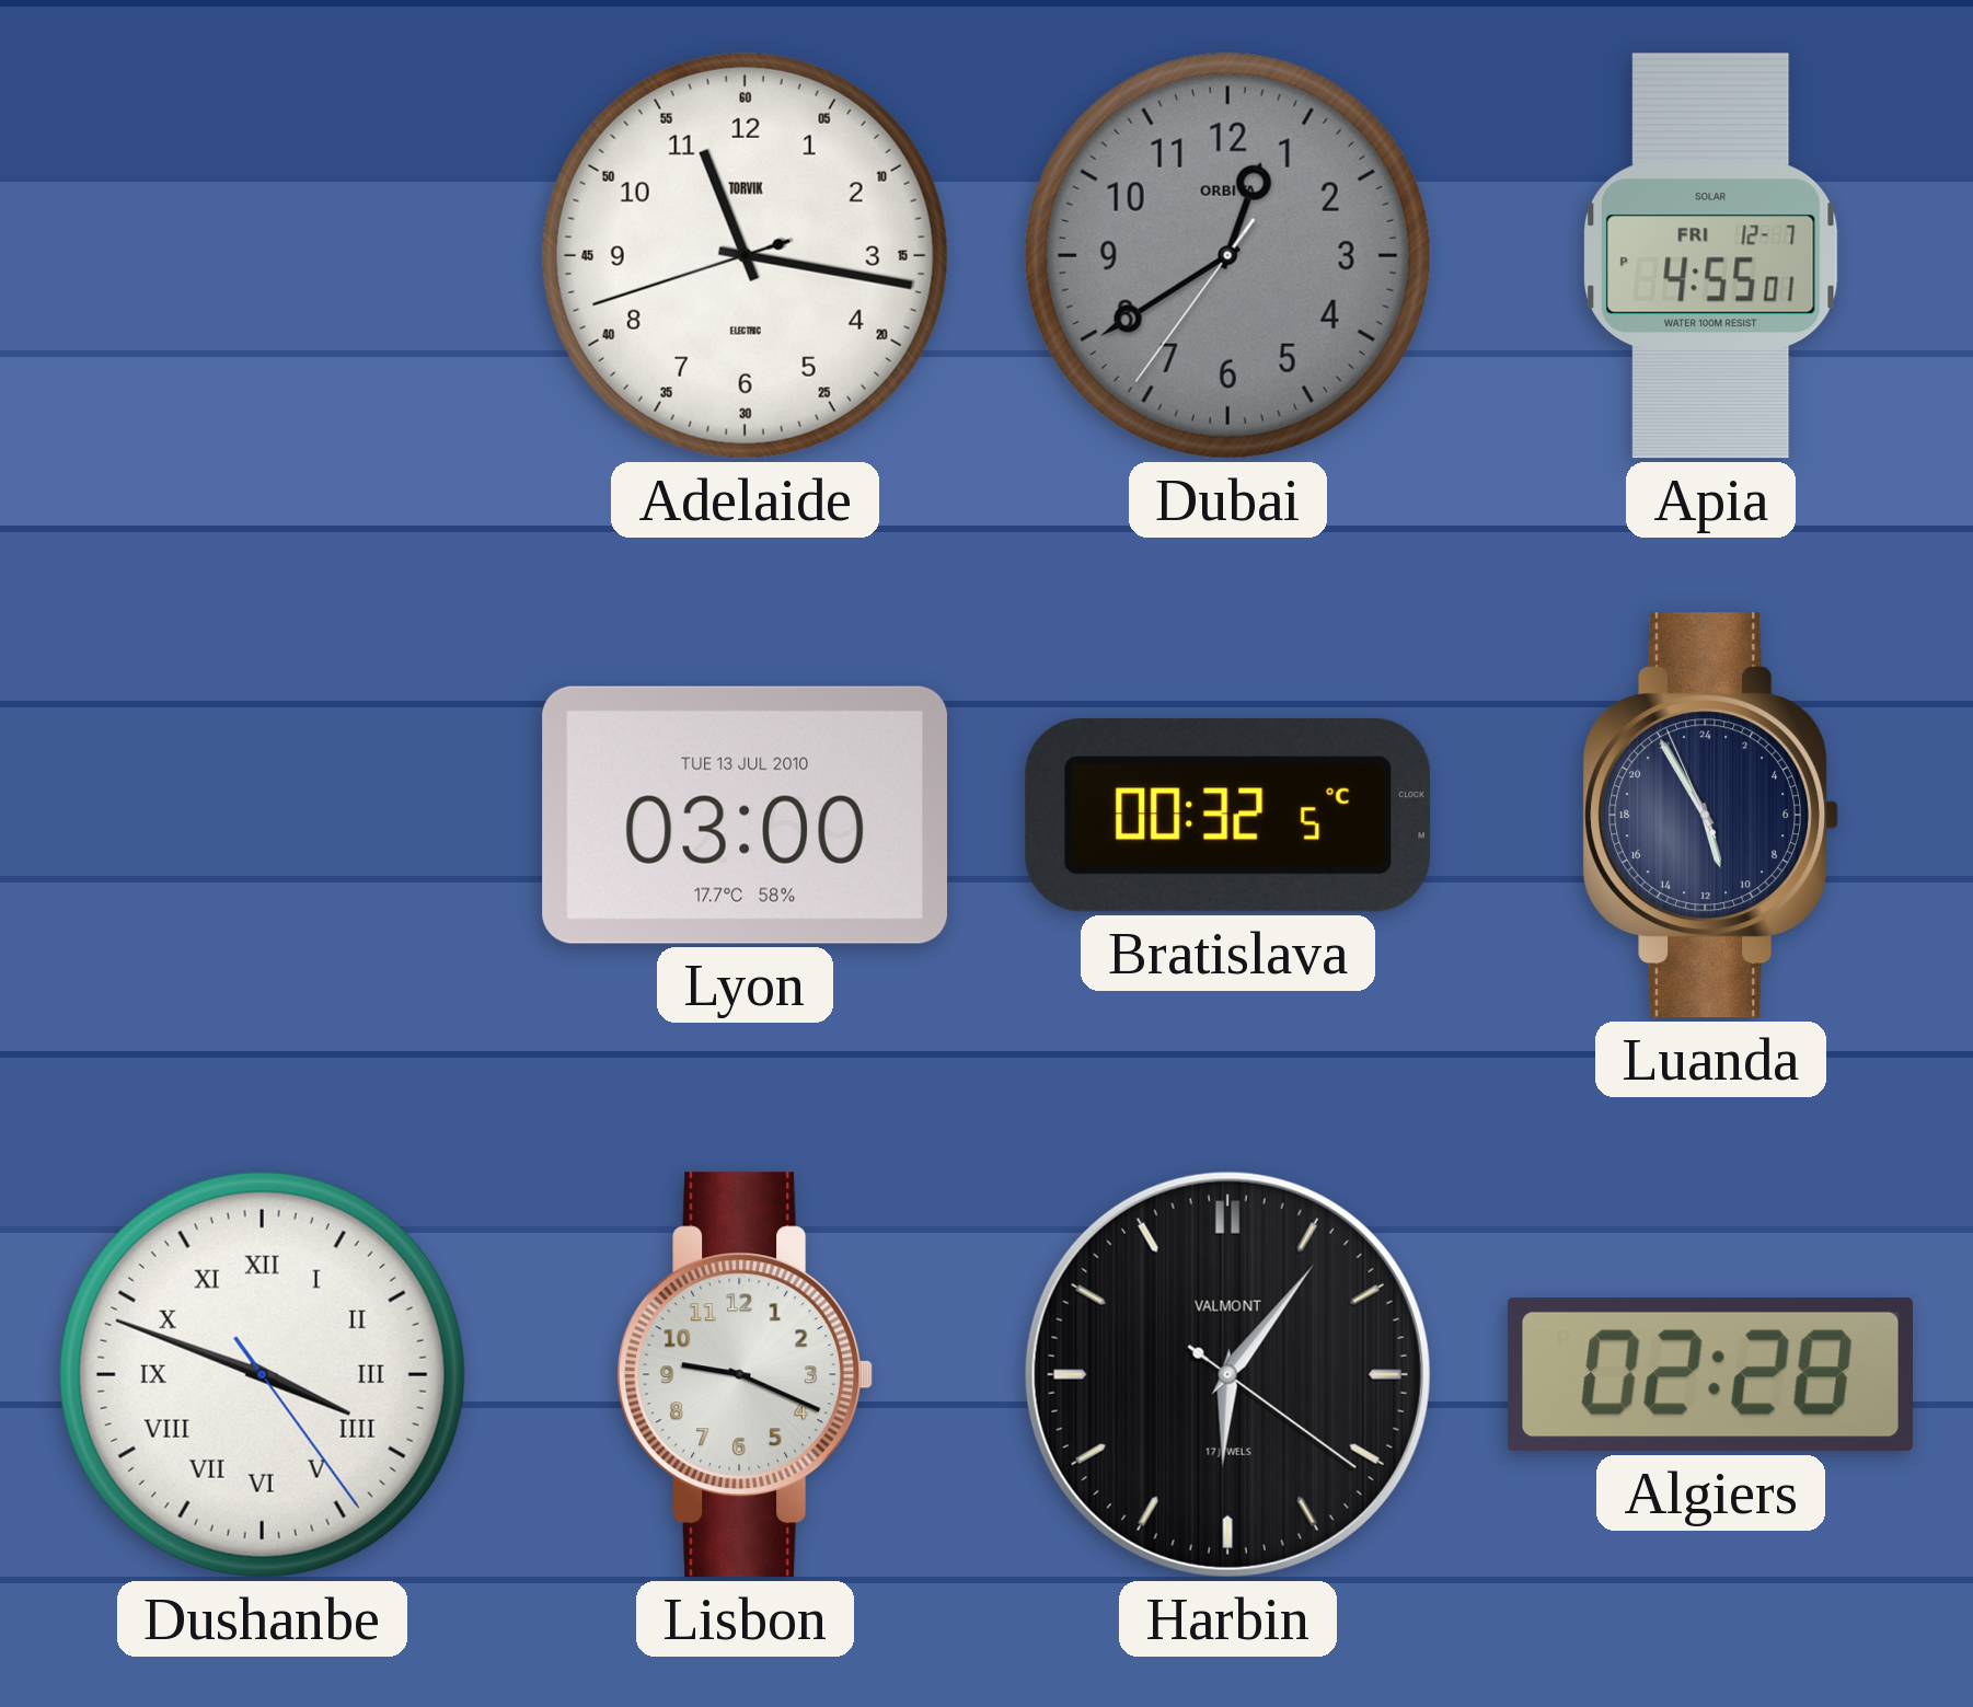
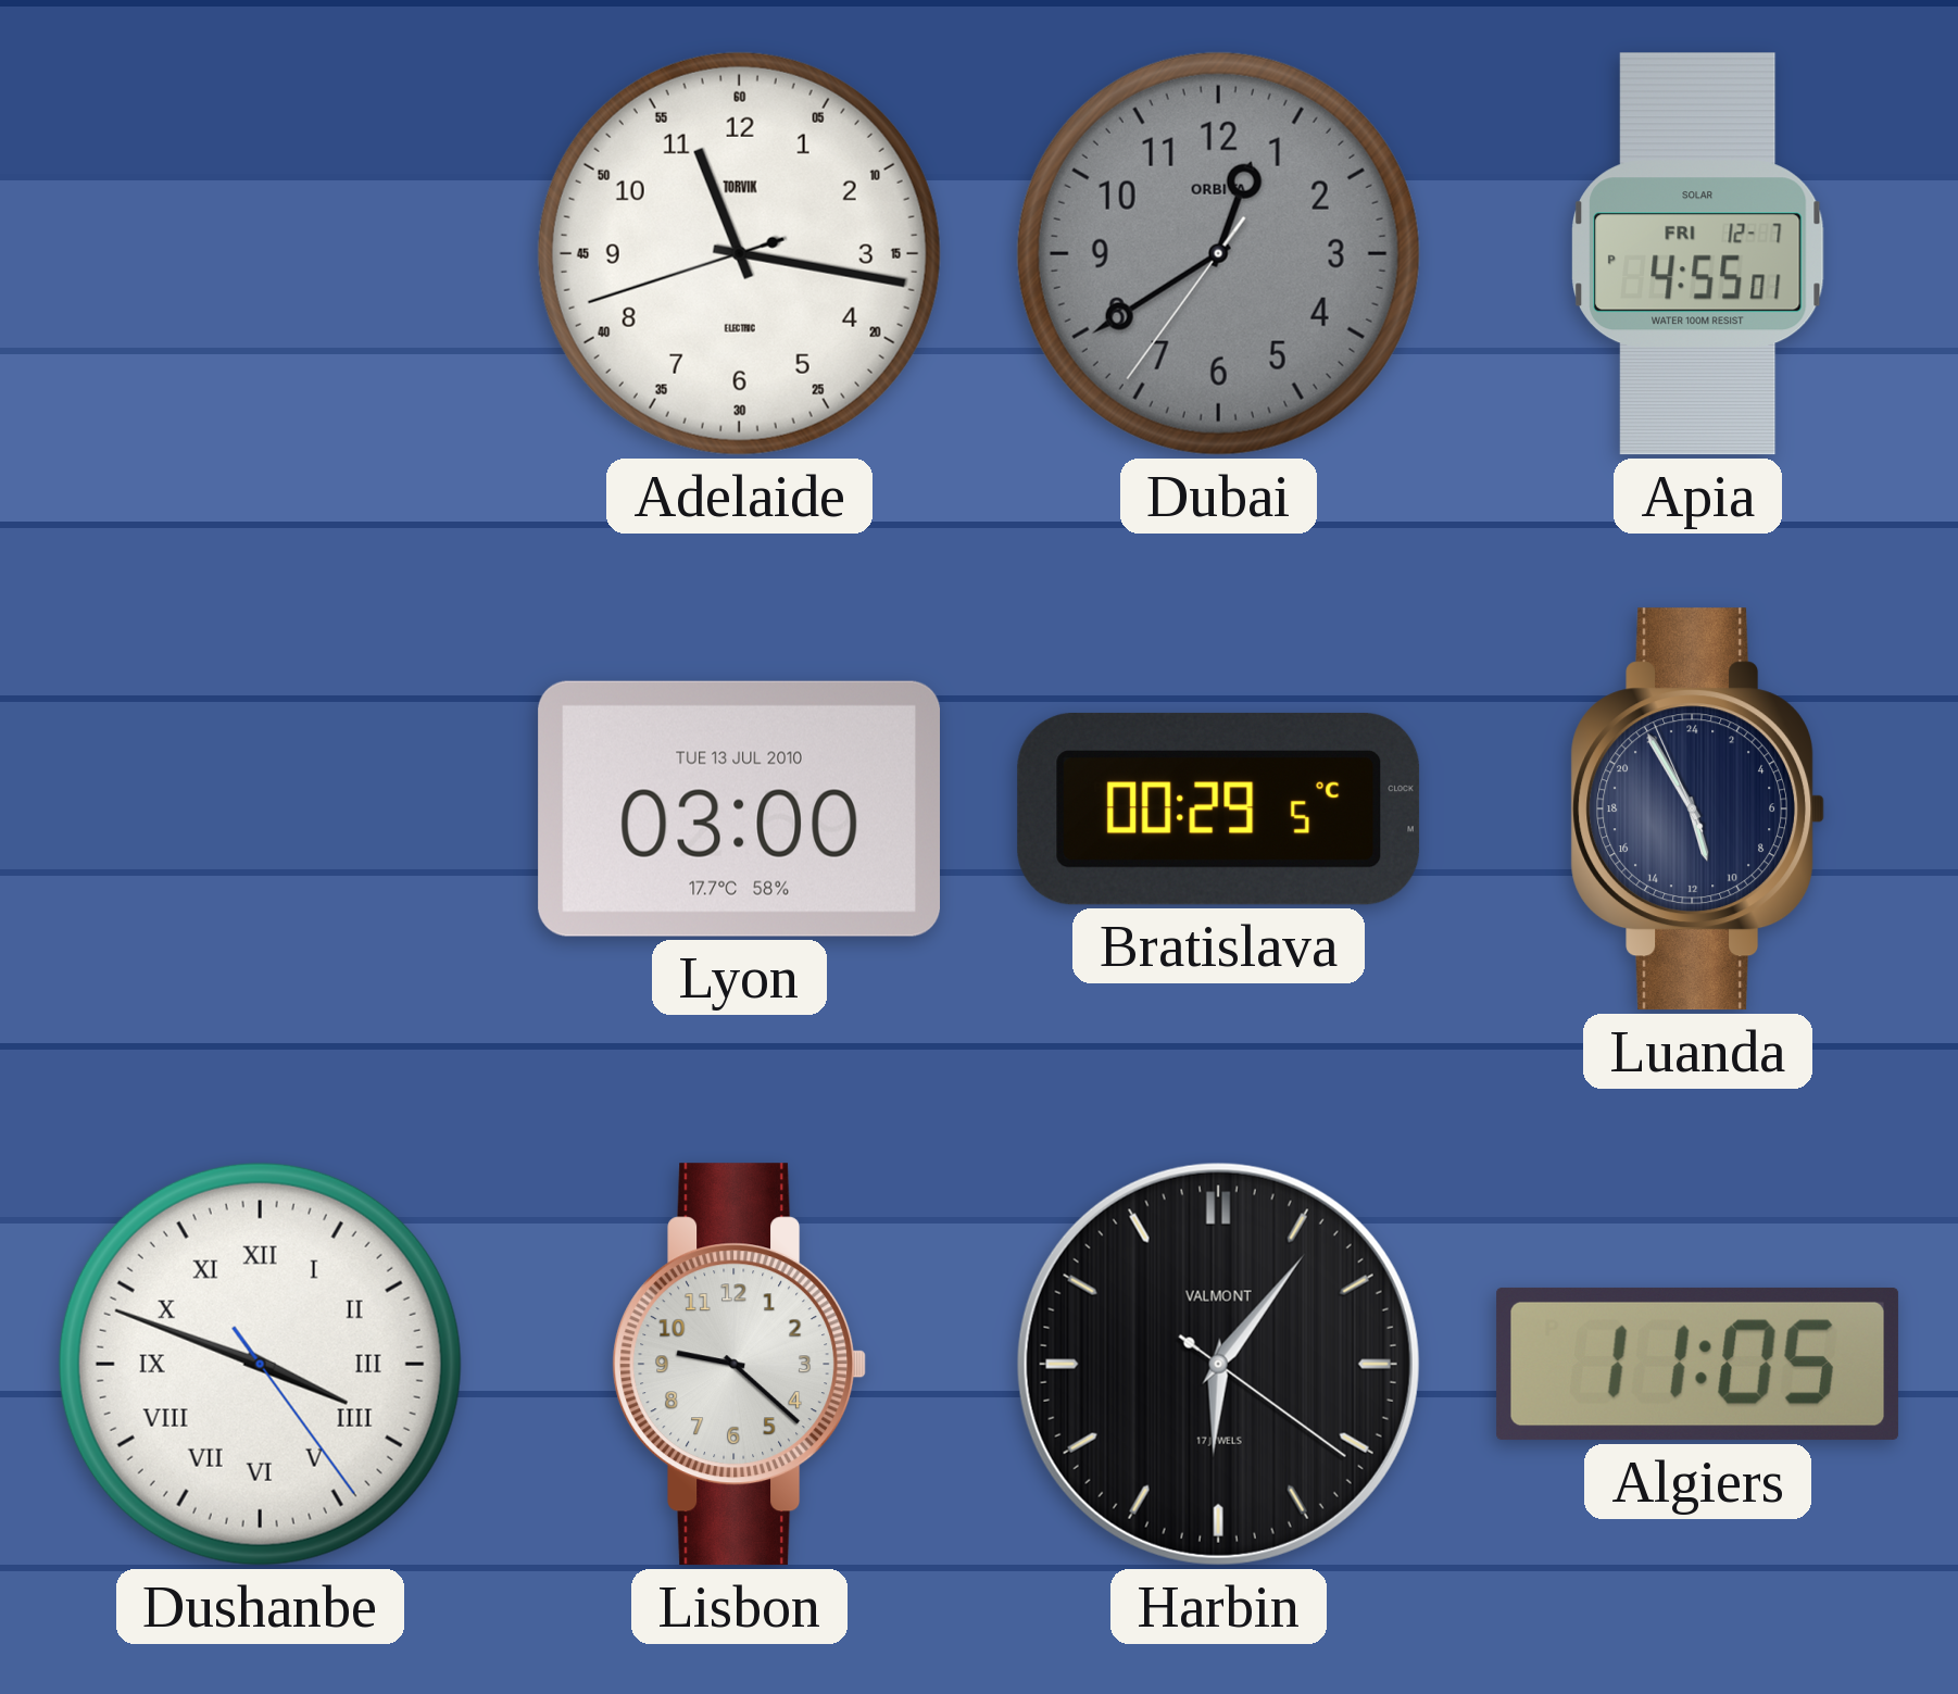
Bratislava: 00:32 -> 00:29 (1219, 808)
Lisbon: 9:19 -> 9:22 (740, 1365)
Algiers: 02:28 -> 11:05 (1697, 1364)
